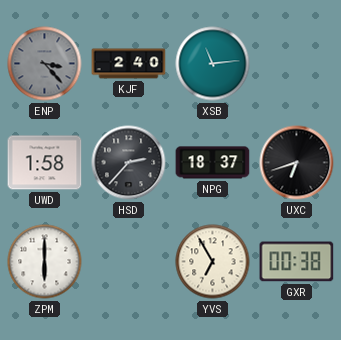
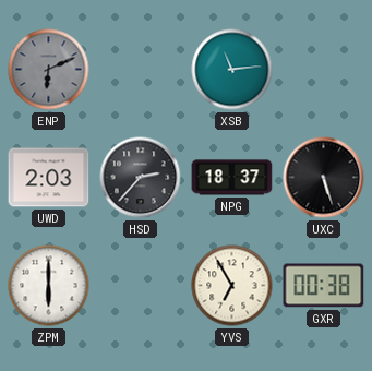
ENP: 3:23 -> 6:11 (49, 70)
KJF: 2:40 -> none (129, 64)
UWD: 1:58 -> 2:03 (49, 178)
UXC: 6:42 -> 5:27 (324, 178)
